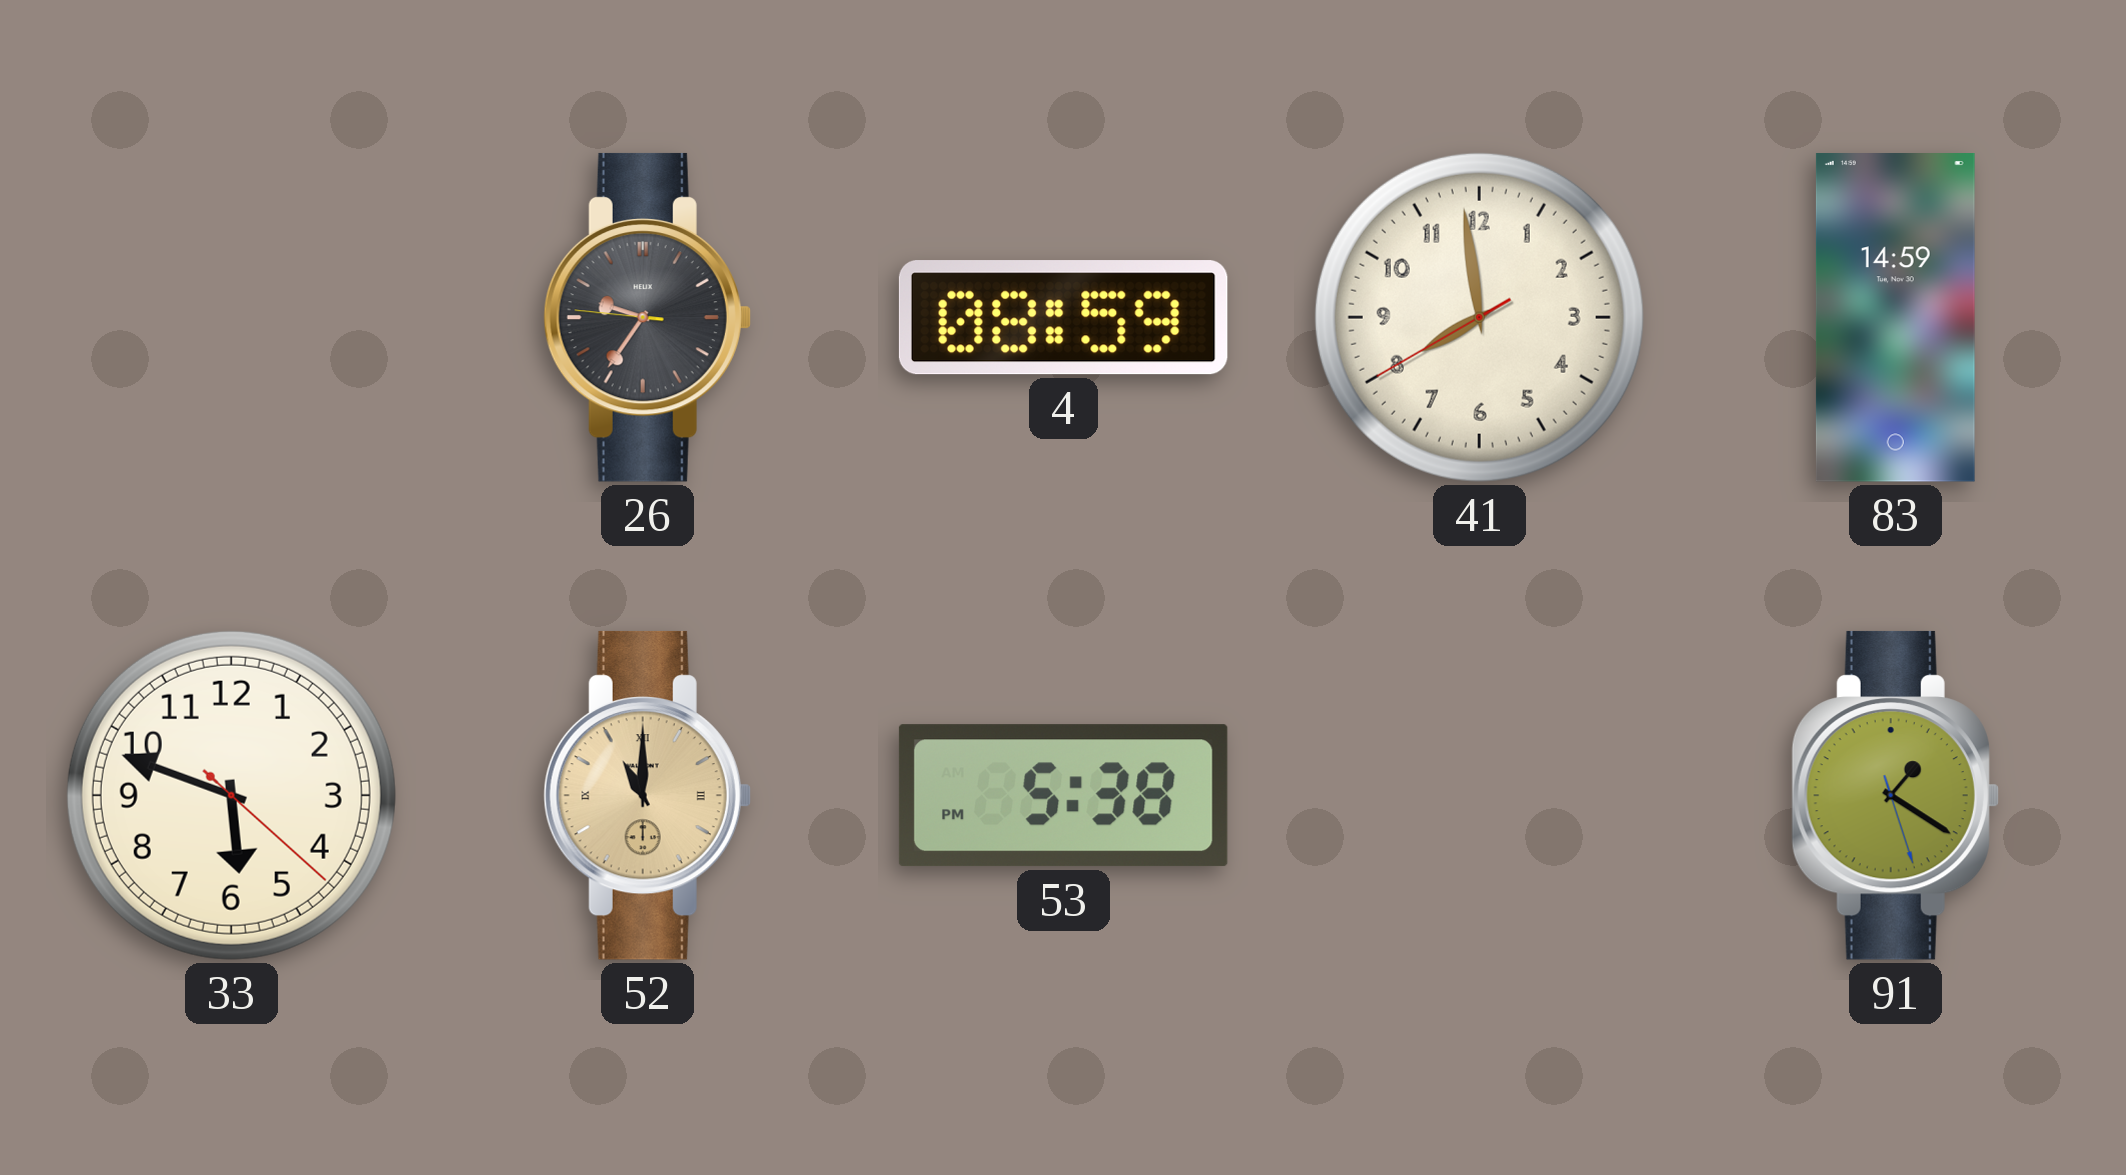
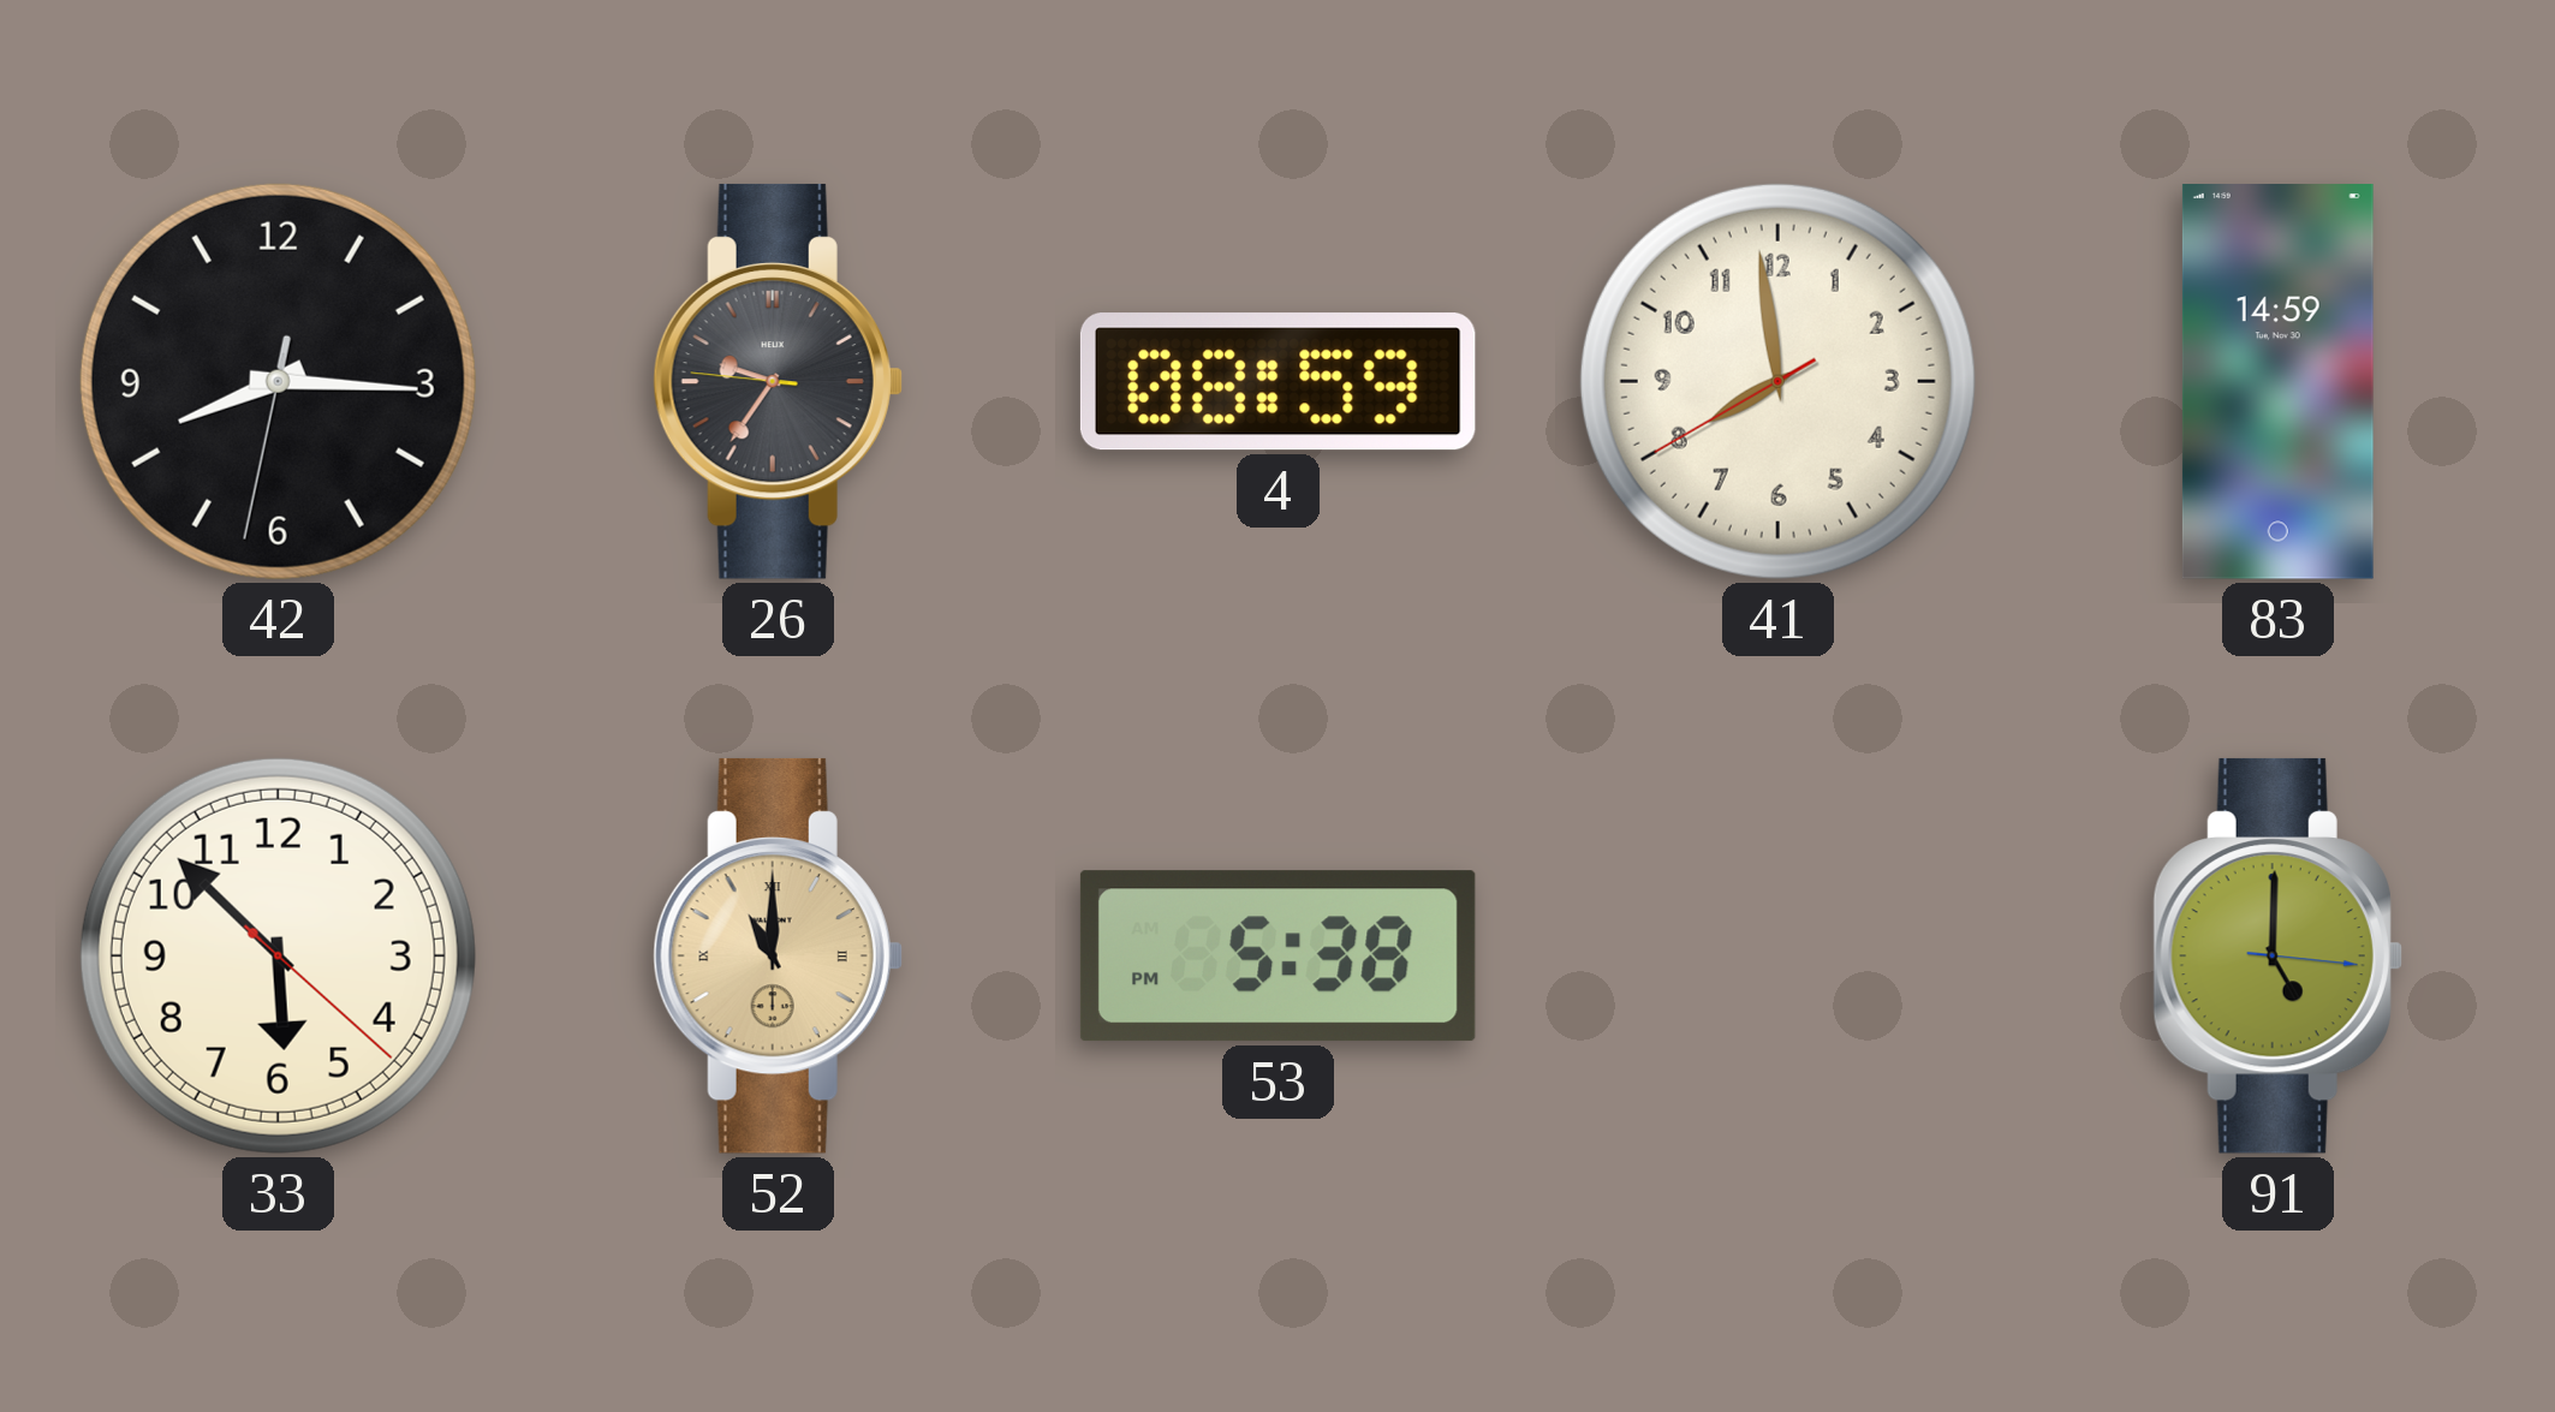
42: none -> 8:15 (278, 381)
33: 5:48 -> 5:52 (278, 955)
91: 1:20 -> 5:00 (2277, 955)
